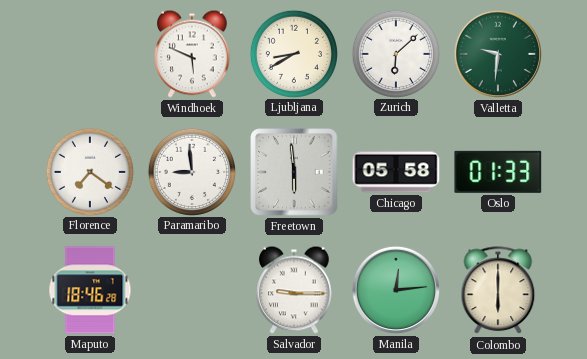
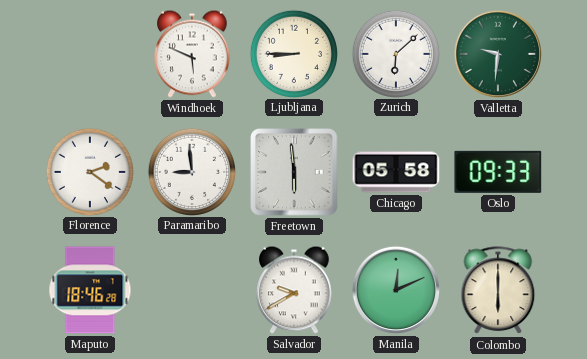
Ljubljana: 8:40 -> 8:45 (293, 53)
Florence: 7:21 -> 2:21 (89, 171)
Oslo: 01:33 -> 09:33 (498, 172)
Salvador: 9:15 -> 9:40 (294, 290)
Manila: 12:14 -> 12:11 (396, 290)
